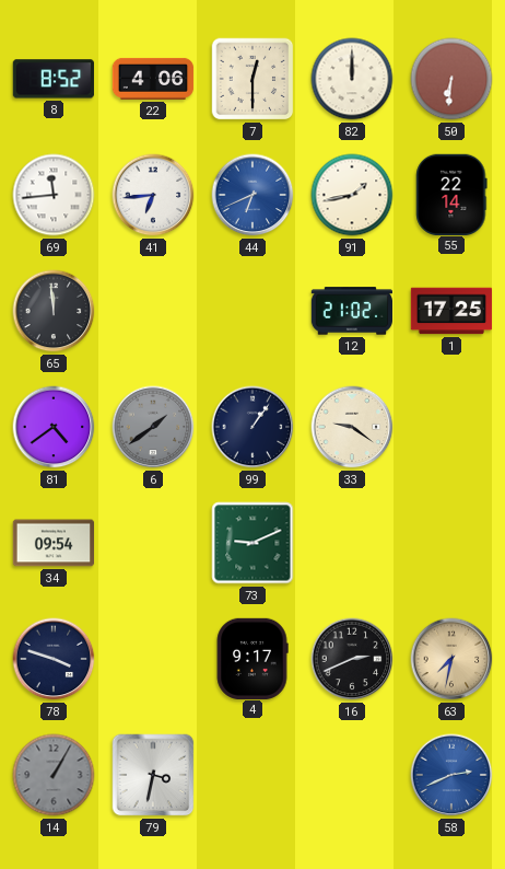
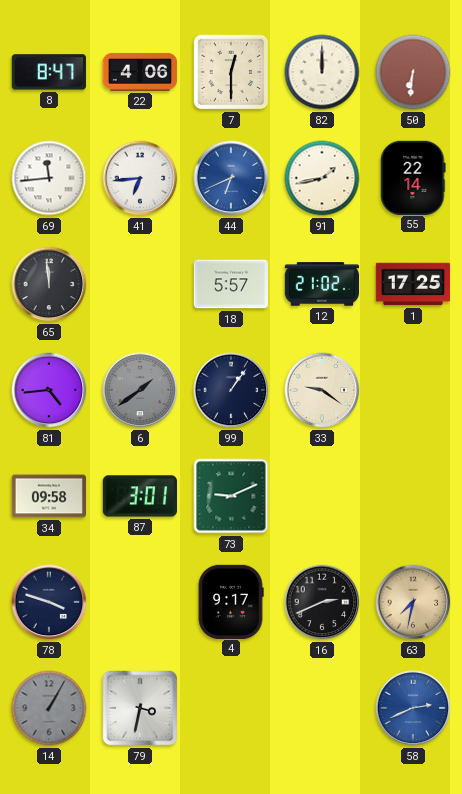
8: 8:52 -> 8:47 (49, 72)
18: none -> 5:57 (230, 284)
81: 4:39 -> 4:44 (49, 390)
34: 09:54 -> 09:58 (49, 496)
87: none -> 3:01 (139, 496)
